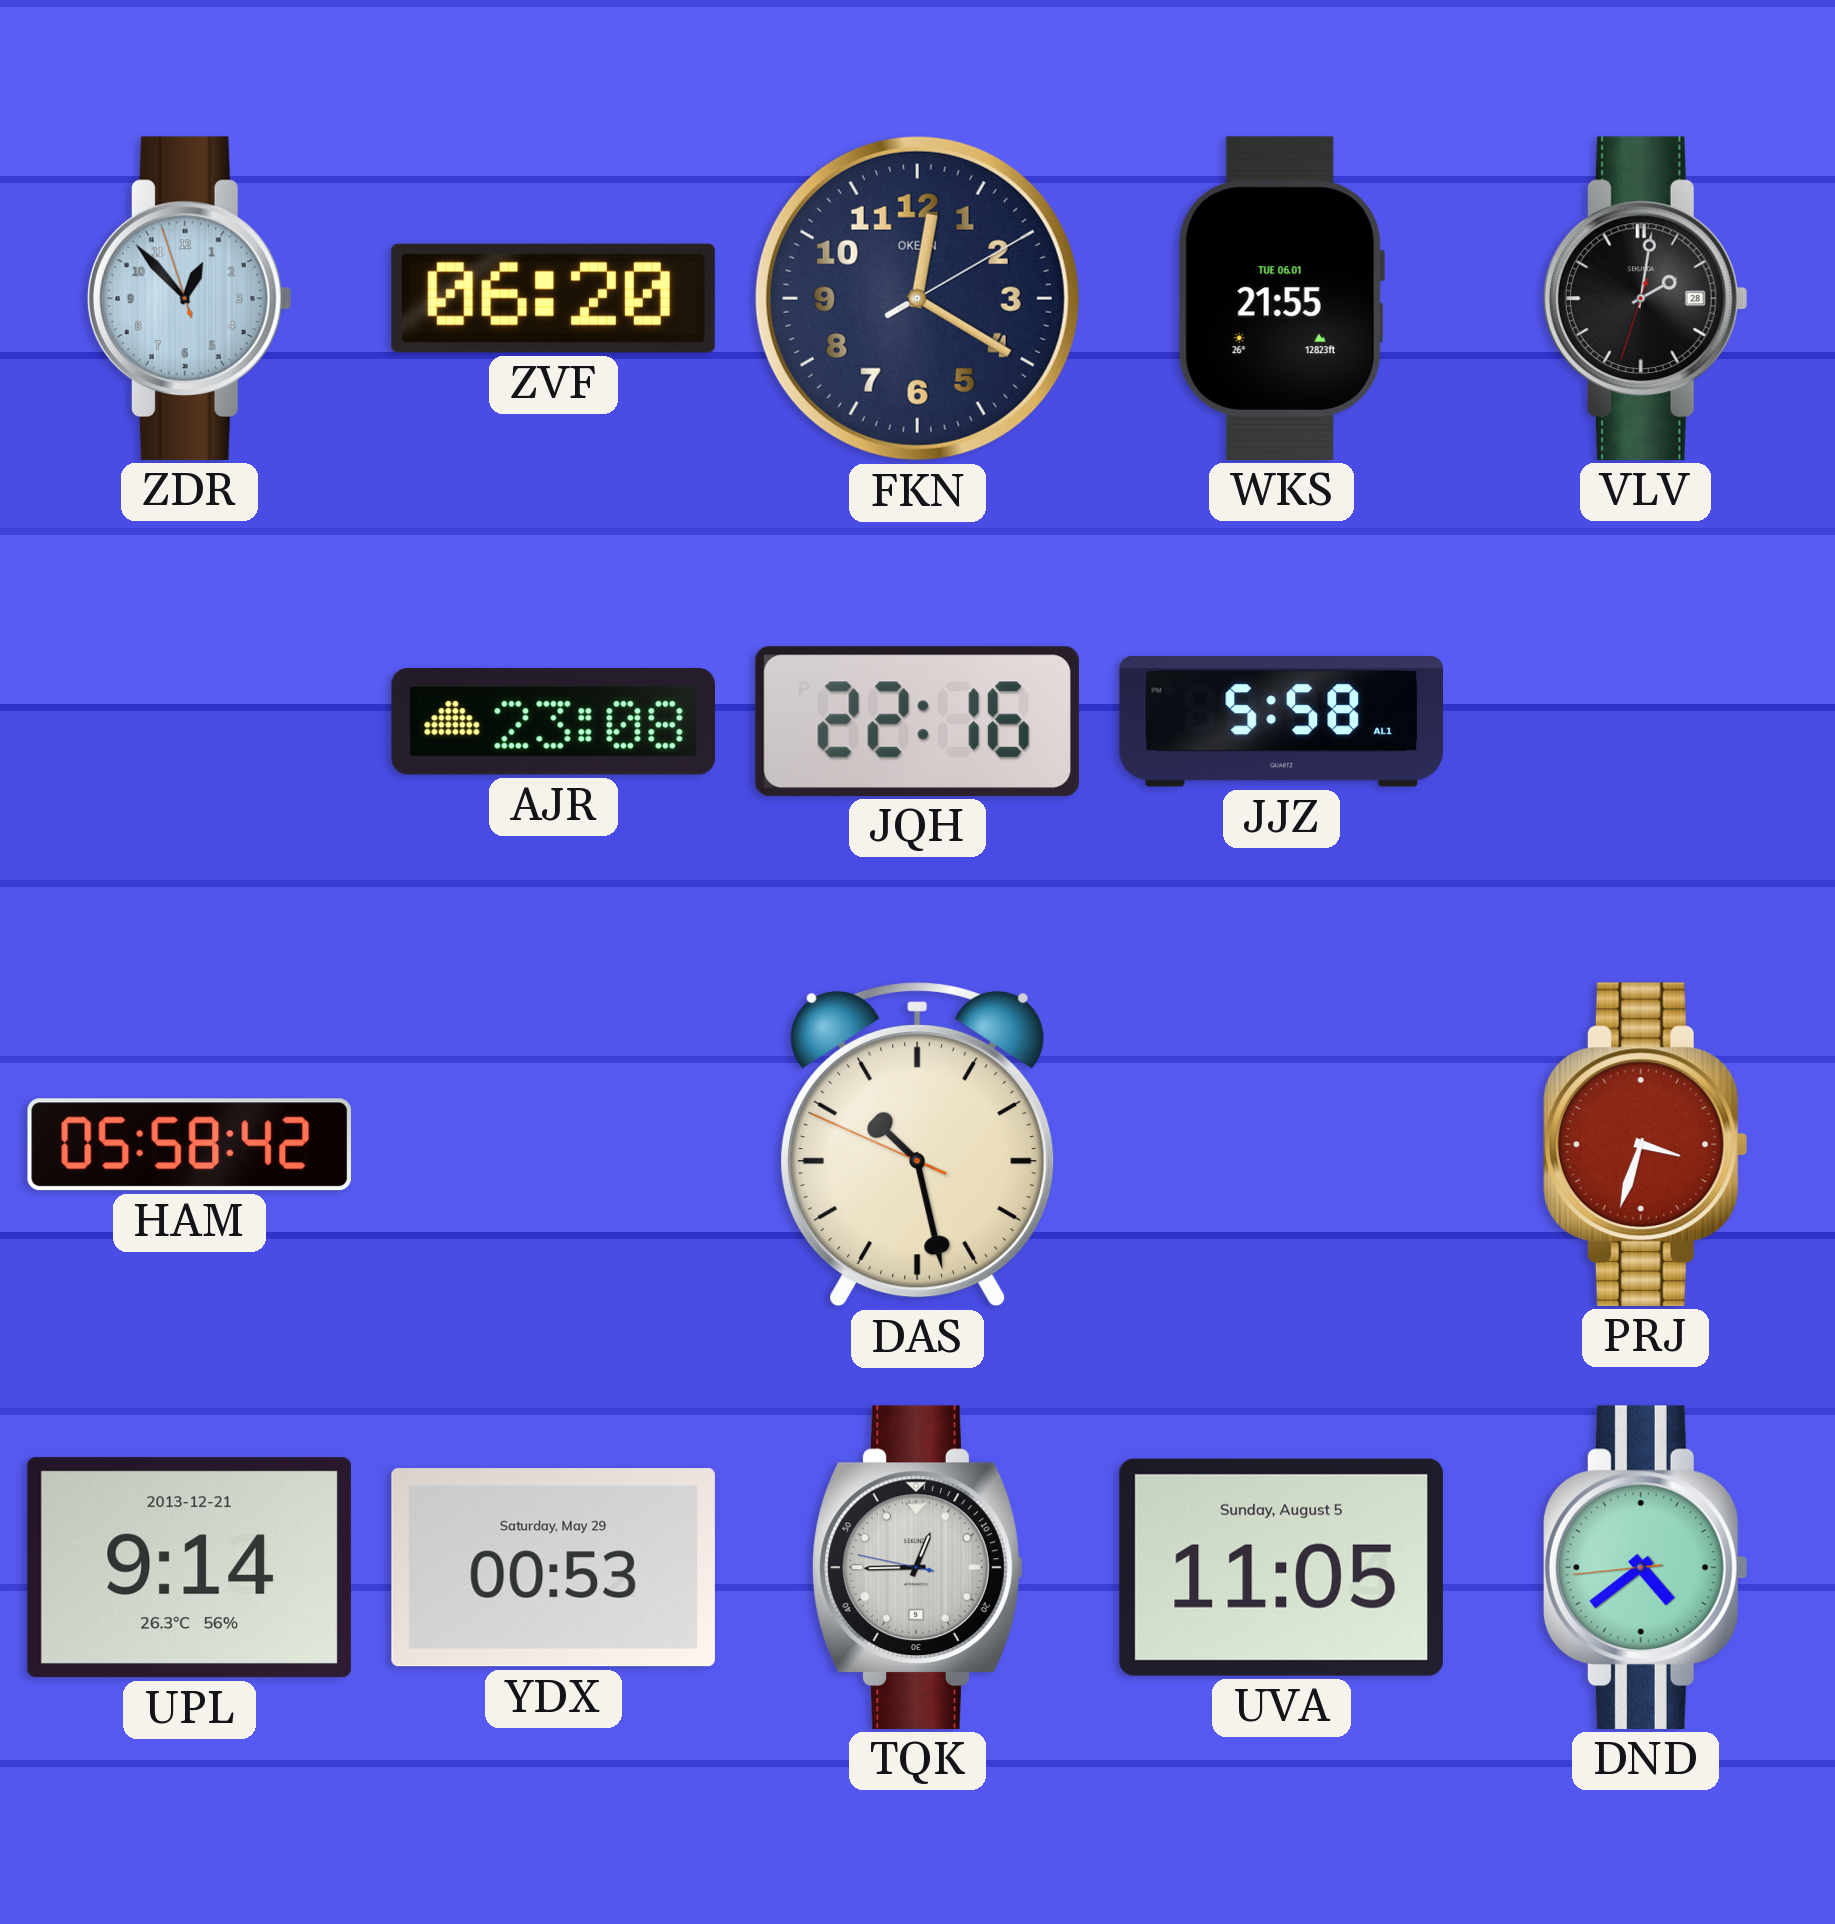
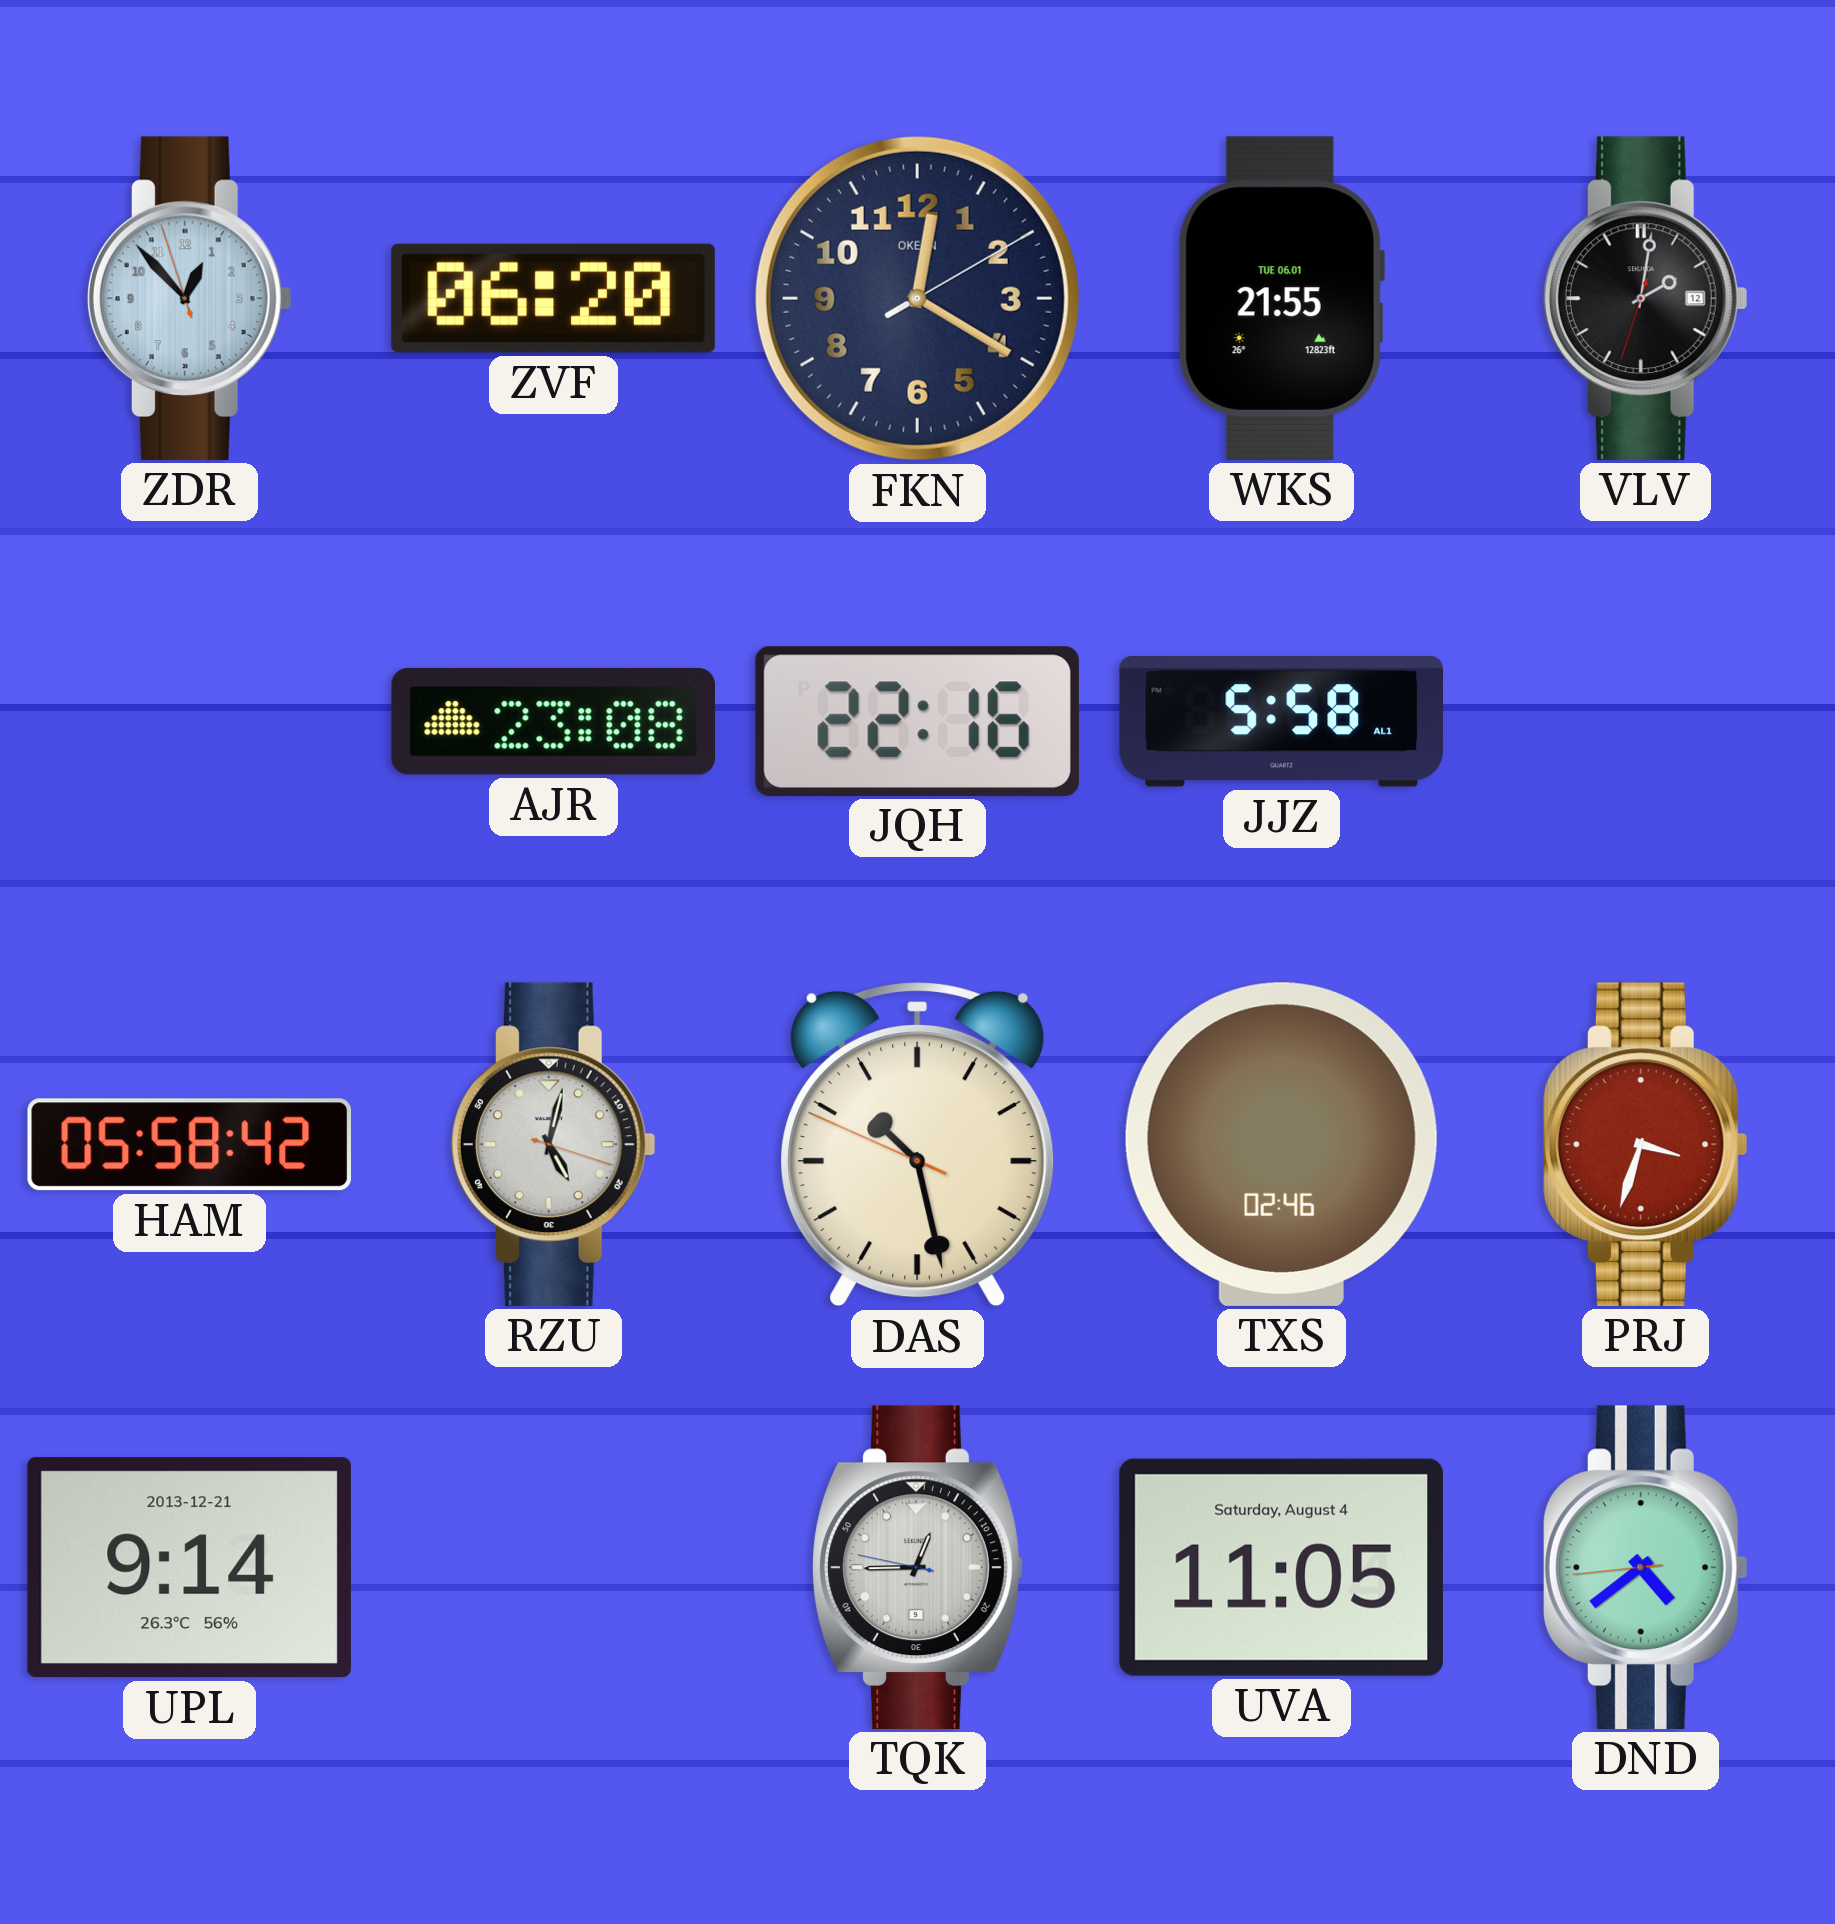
VLV date: 28 -> 12 (1645, 298)
RZU: none -> 5:02 (553, 1144)
TXS: none -> 02:46 (1281, 1144)
YDX: 00:53 -> none (553, 1568)
UVA date: Sunday, August 5 -> Saturday, August 4 (1281, 1567)
